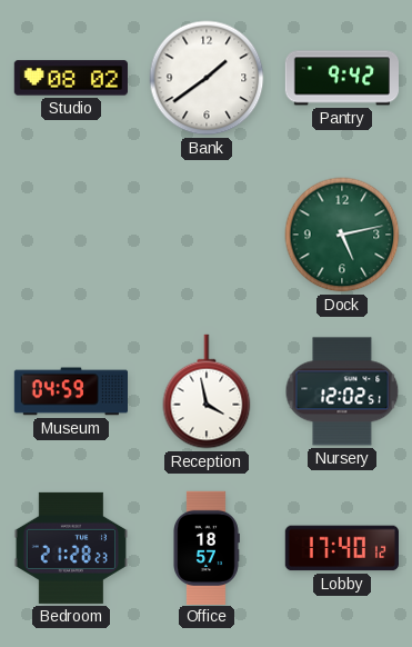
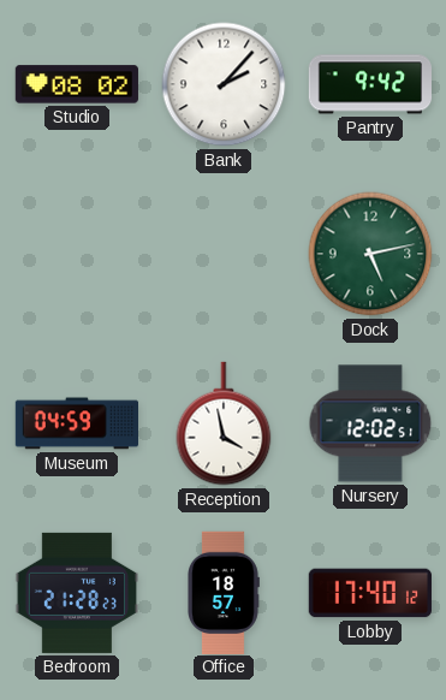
Bank: 1:39 -> 2:07 (224, 84)
